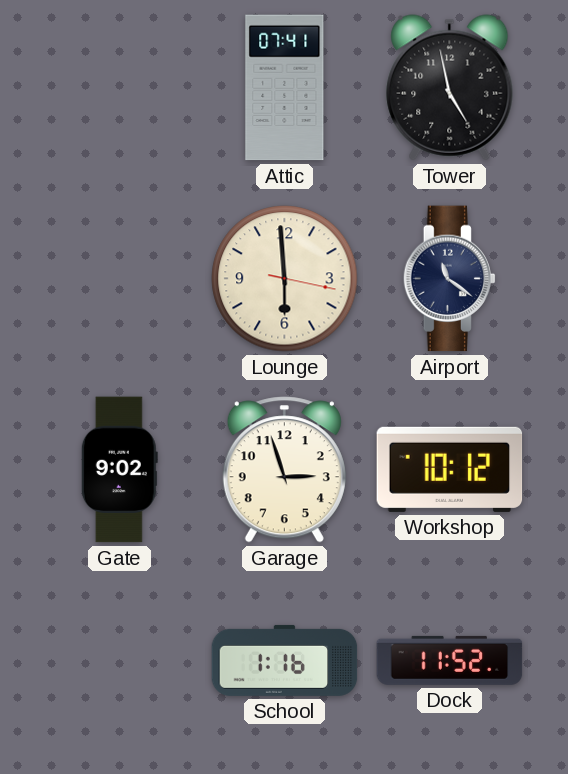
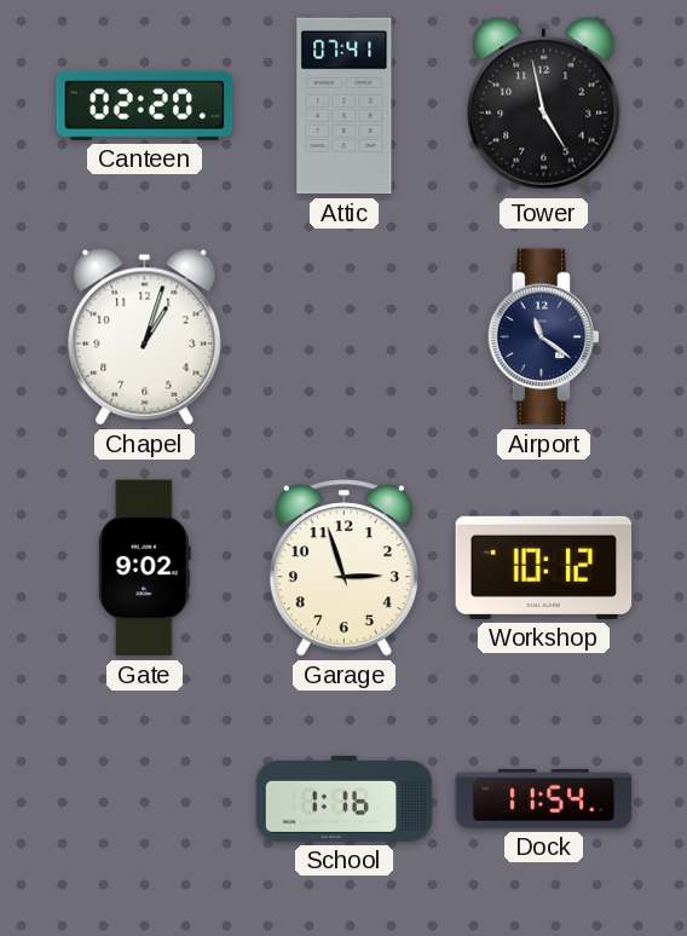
Canteen: none -> 02:20 (145, 105)
Chapel: none -> 1:03 (145, 337)
Lounge: 5:59 -> none (285, 279)
Dock: 11:52 -> 11:54 (544, 798)
